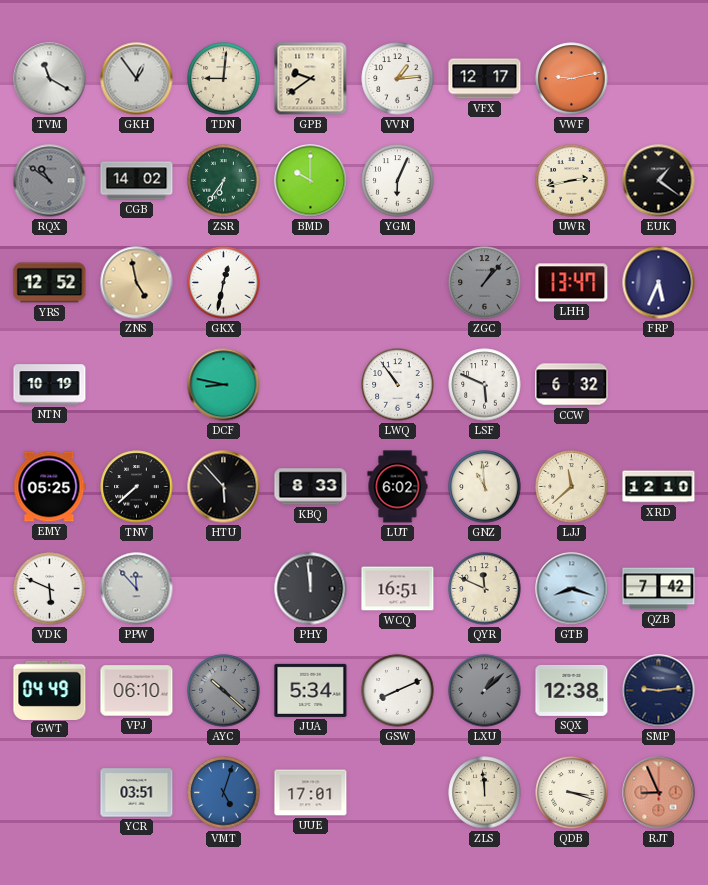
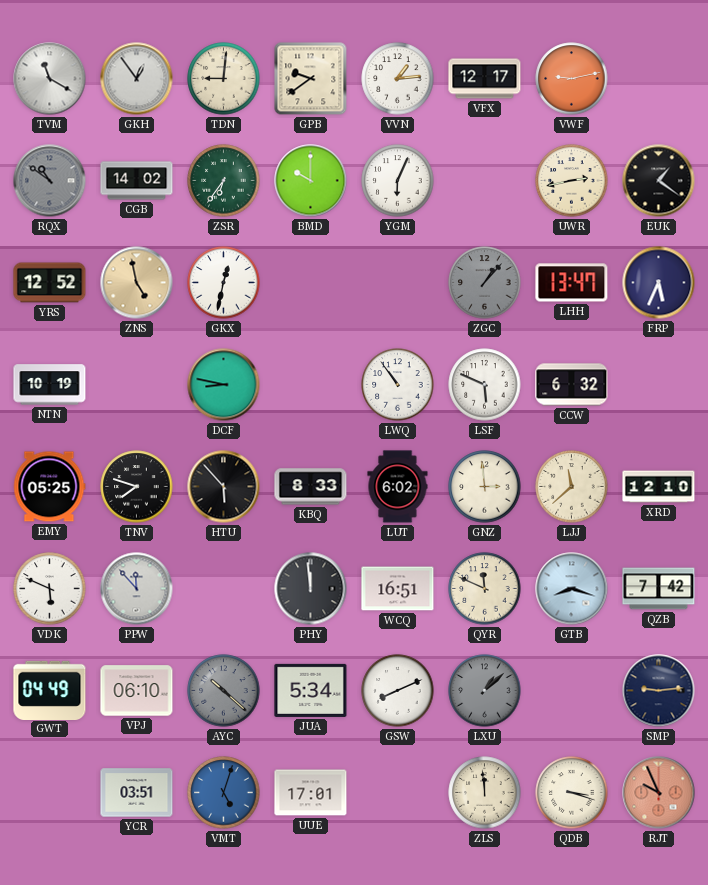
TNV: 7:38 -> 7:48 (137, 487)
GNZ: 10:59 -> 2:59 (485, 487)
SQX: 12:38 -> none (572, 690)
RJT: 8:56 -> 9:56 (659, 793)
